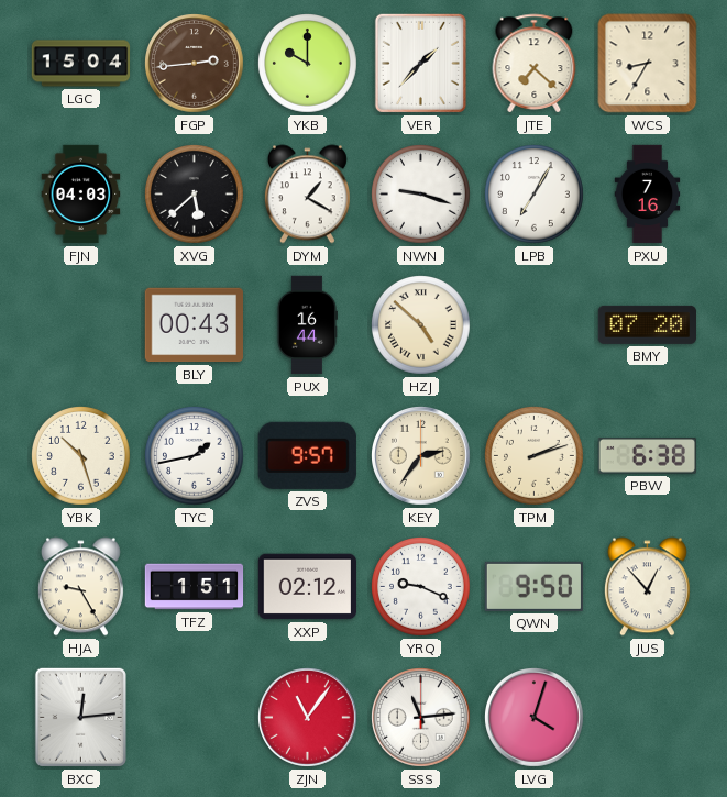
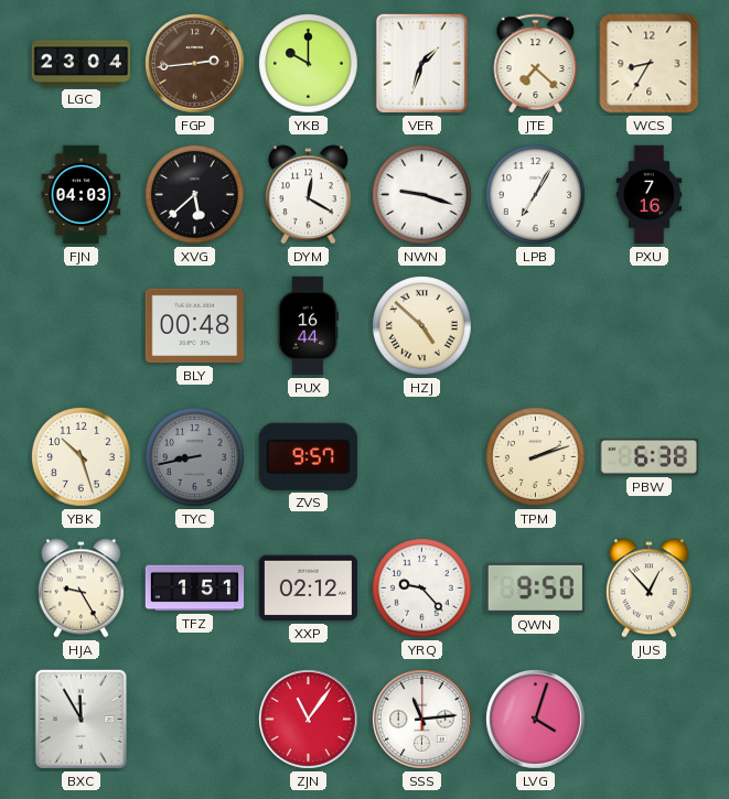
LGC: 15:04 -> 23:04 (82, 64)
VER: 1:37 -> 1:33 (421, 63)
DYM: 1:20 -> 12:20 (308, 195)
BLY: 00:43 -> 00:48 (194, 326)
BMY: 07:20 -> none (648, 324)
TYC: 1:43 -> 8:43 (195, 457)
TYC dial: white -> grey (195, 457)
KEY: 2:36 -> none (421, 456)
YRQ: 9:19 -> 9:23 (422, 589)
BXC: 12:14 -> 11:55 (81, 719)
